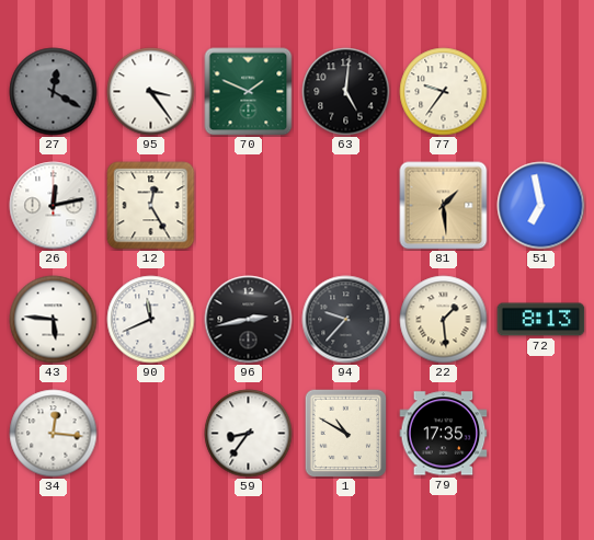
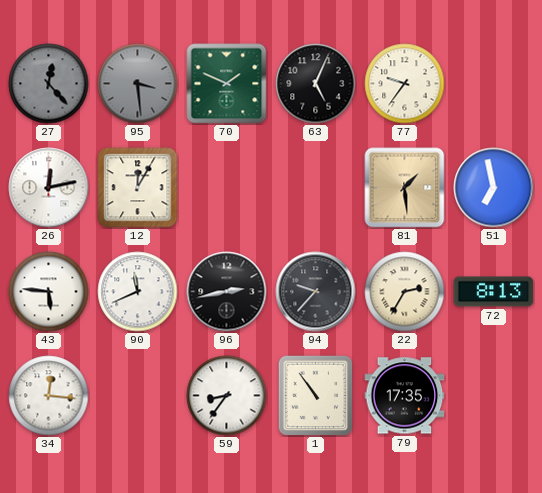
27: 12:20 -> 12:23 (49, 84)
95: 3:24 -> 3:29 (138, 84)
95 dial: white -> grey (138, 84)
63: 5:01 -> 5:04 (316, 84)
12: 12:25 -> 12:05 (138, 188)
22: 1:29 -> 2:35 (405, 292)
1: 10:50 -> 10:54 (316, 395)
